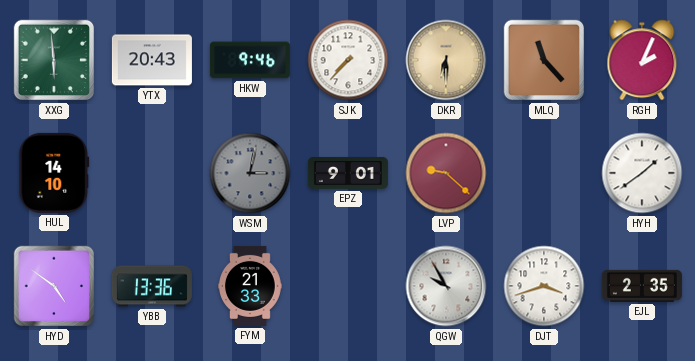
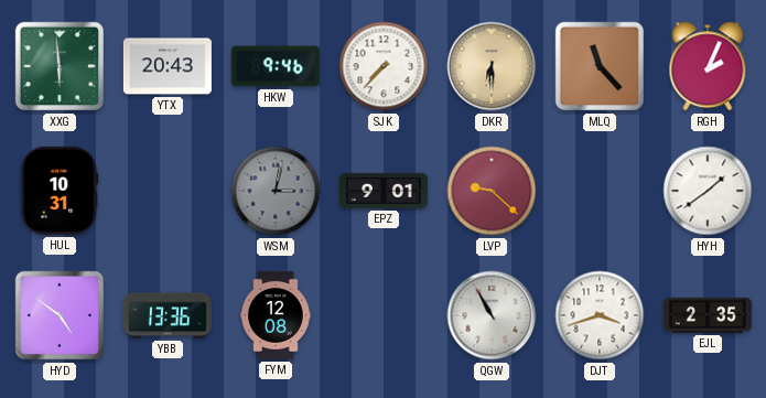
HUL: 14:10 -> 10:31 (60, 191)
FYM: 21:33 -> 12:08 (277, 315)
QGW: 9:55 -> 10:55 (492, 315)
